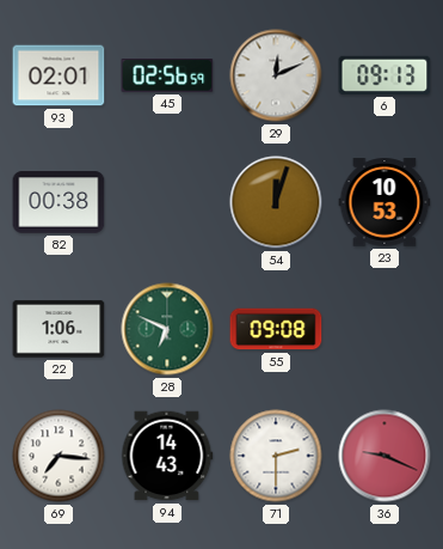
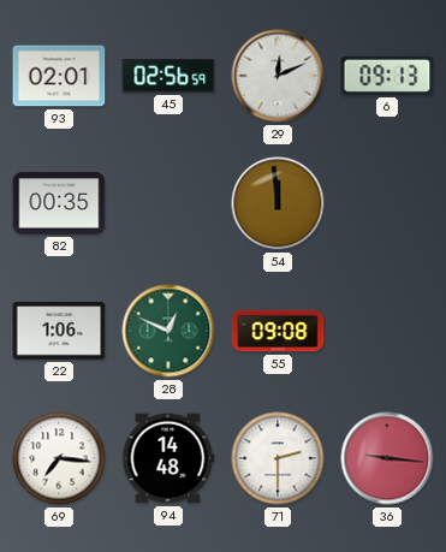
82: 00:38 -> 00:35 (59, 203)
54: 12:03 -> 11:59 (278, 203)
23: 10:53 -> none (384, 202)
28: 6:49 -> 12:49 (168, 331)
94: 14:43 -> 14:48 (168, 458)
36: 9:19 -> 9:16 (387, 458)
